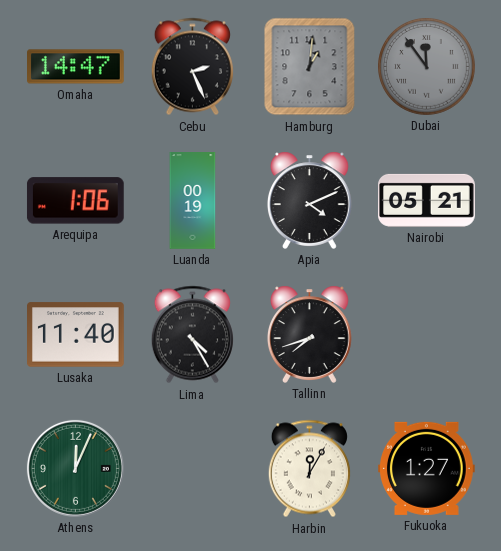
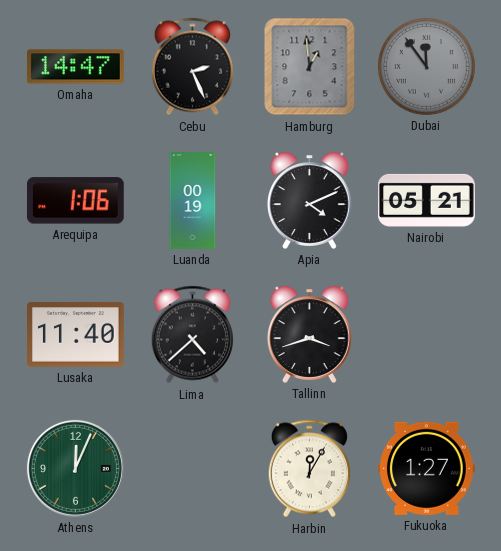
Hamburg: 1:01 -> 12:59 (310, 67)
Lima: 4:25 -> 4:38 (192, 335)
Tallinn: 7:42 -> 3:42 (309, 334)
